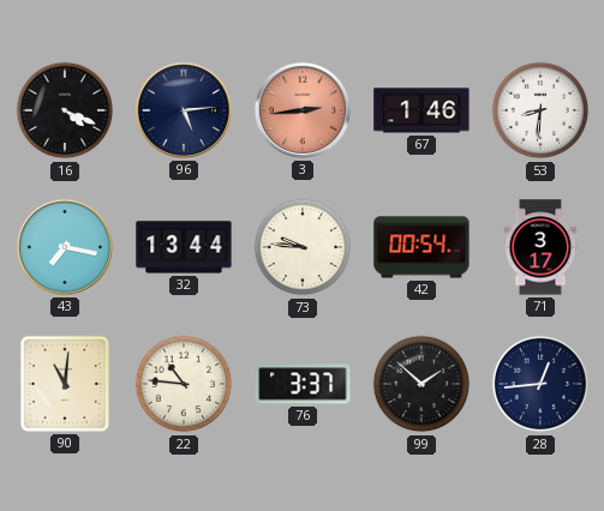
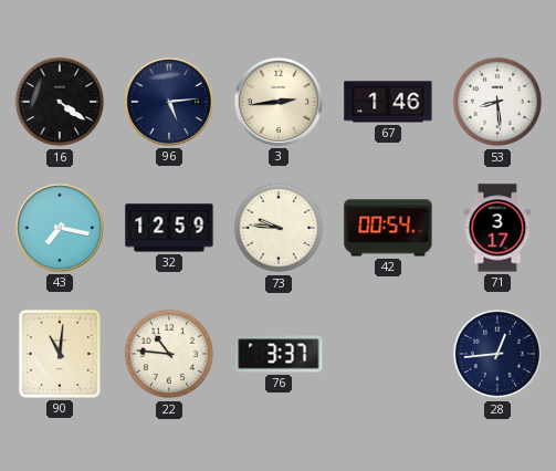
16: 4:19 -> 4:21 (60, 102)
3 dial: salmon -> cream (279, 102)
53: 8:31 -> 8:29 (497, 102)
32: 13:44 -> 12:59 (169, 228)
99: 1:52 -> none (421, 384)
